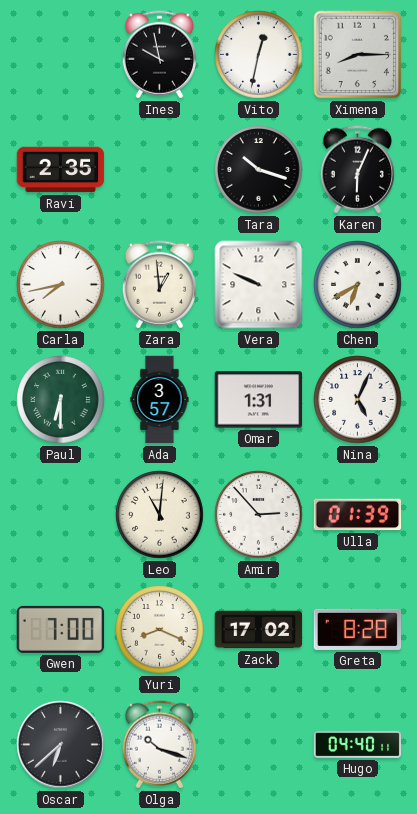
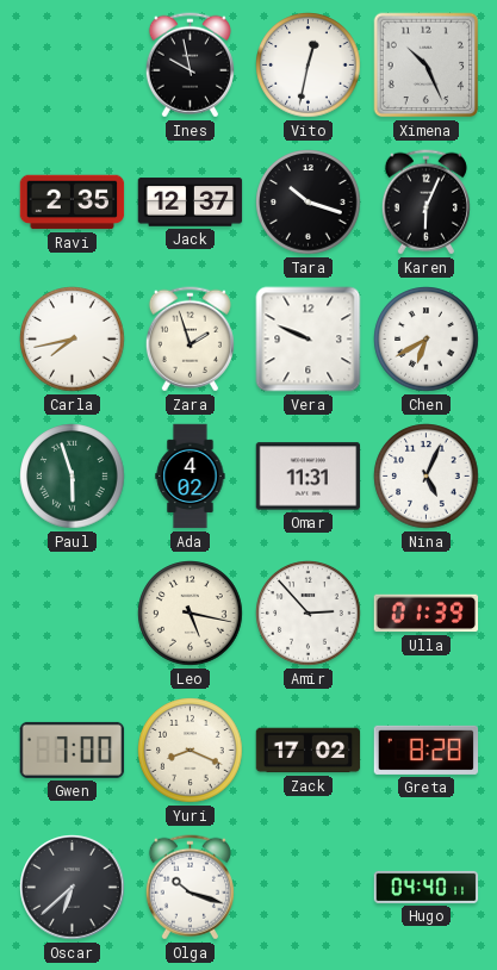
Ximena: 8:15 -> 10:26 (427, 66)
Jack: none -> 12:37 (191, 203)
Zara: 12:59 -> 1:57 (190, 340)
Paul: 6:30 -> 5:57 (73, 477)
Ada: 3:57 -> 4:02 (191, 477)
Omar: 1:31 -> 11:31 (309, 477)
Leo: 11:01 -> 5:17 (191, 614)
